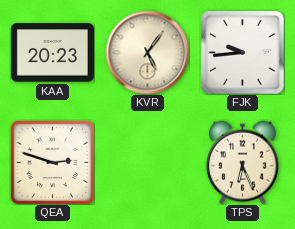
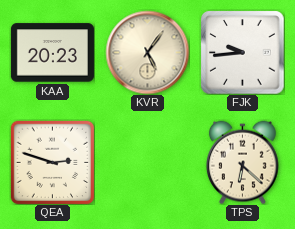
TPS: 6:26 -> 6:22 (242, 162)
